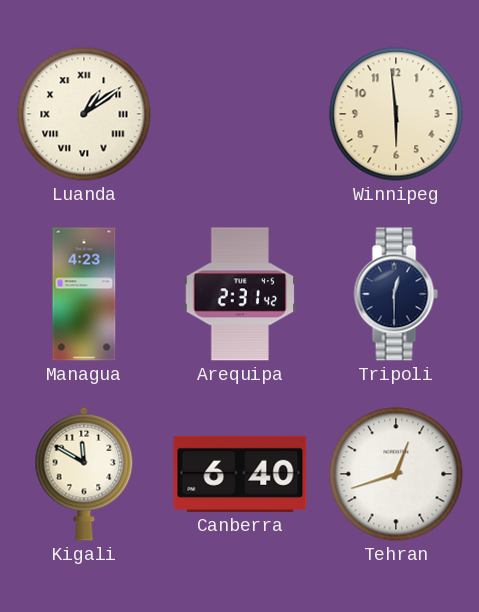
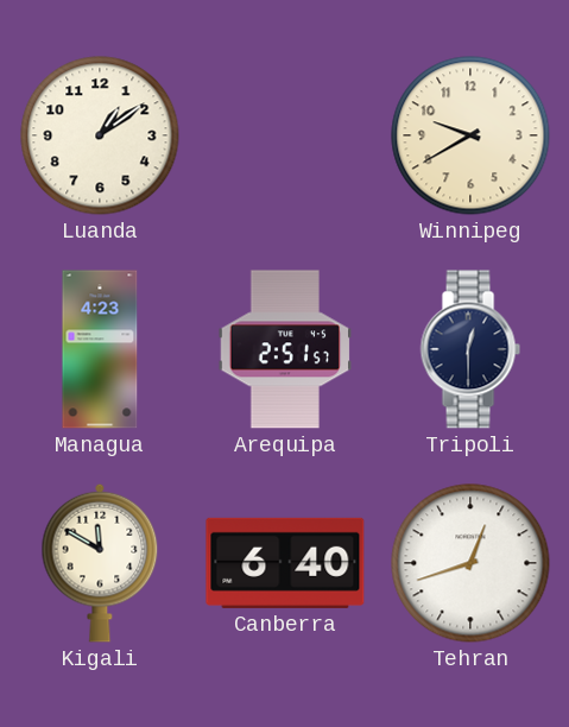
Luanda numerals: Roman -> Arabic (100, 135)
Winnipeg: 5:59 -> 9:40 (470, 135)
Arequipa: 2:31 -> 2:51 (285, 349)
